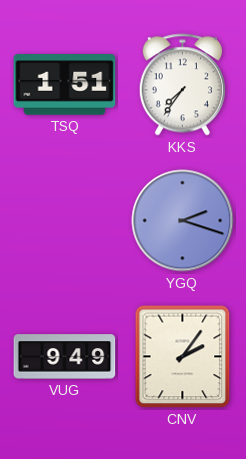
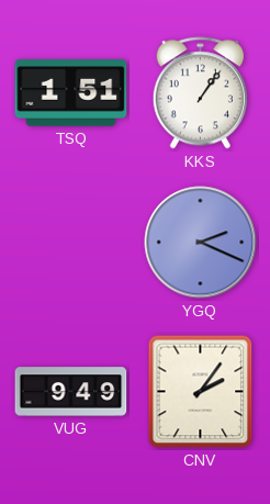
KKS: 7:36 -> 1:06 (200, 93)
YGQ: 2:18 -> 2:19 (201, 243)
